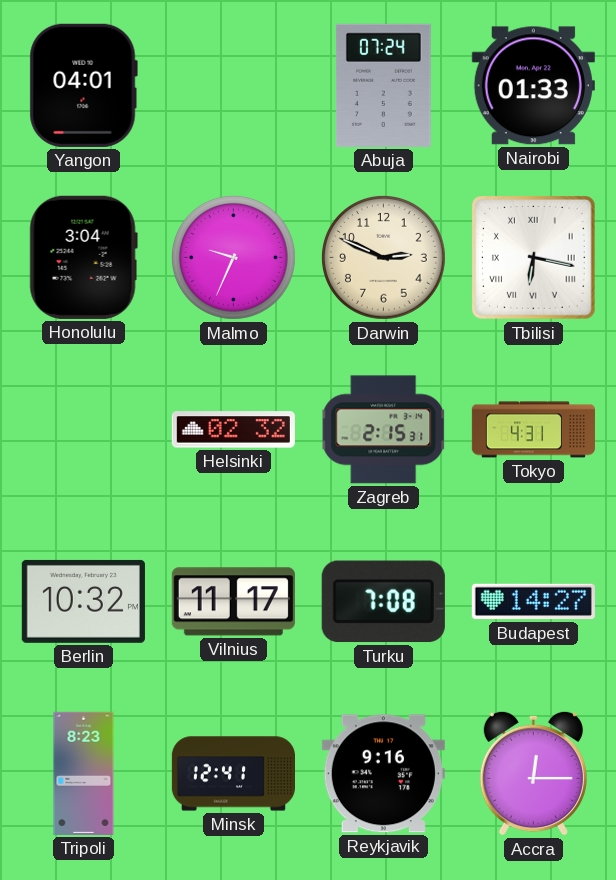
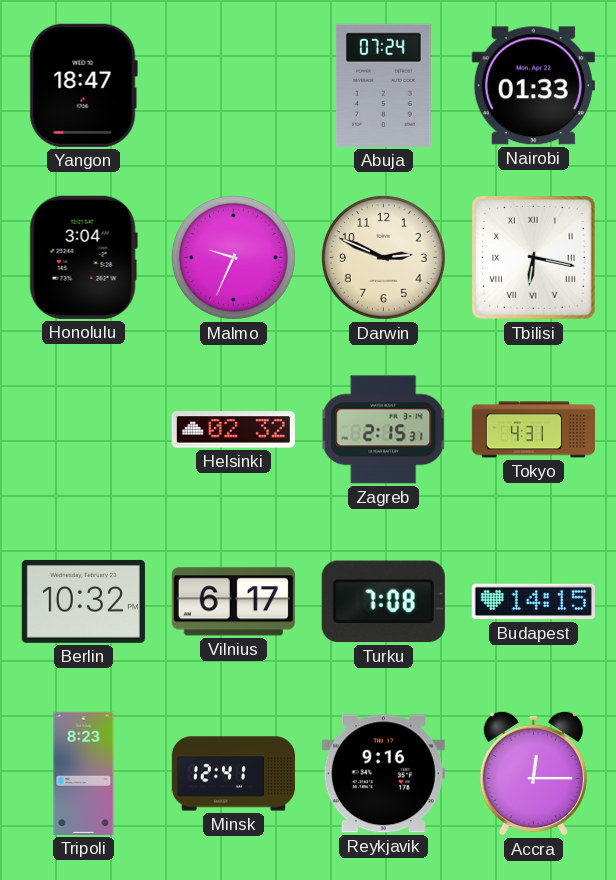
Yangon: 04:01 -> 18:47 (83, 85)
Vilnius: 11:17 -> 6:17 (233, 602)
Budapest: 14:27 -> 14:15 (533, 602)
